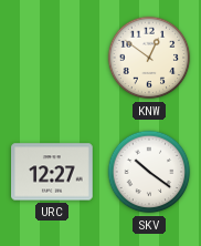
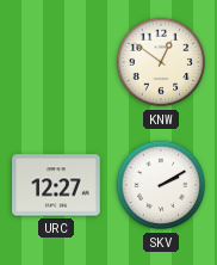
SKV: 10:21 -> 2:10 (161, 185)
